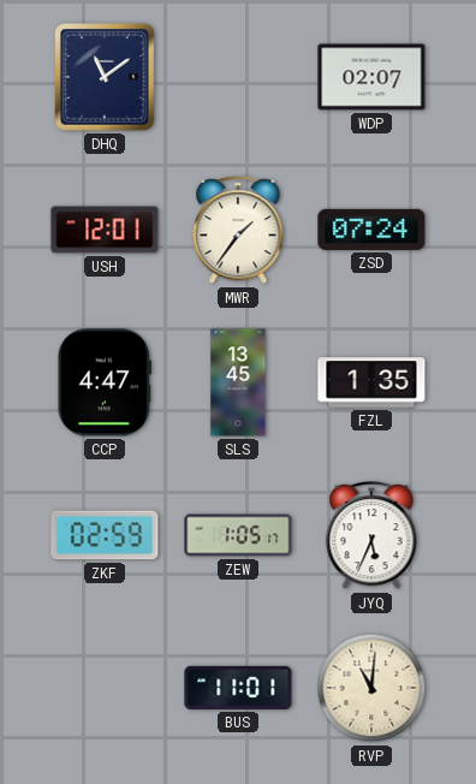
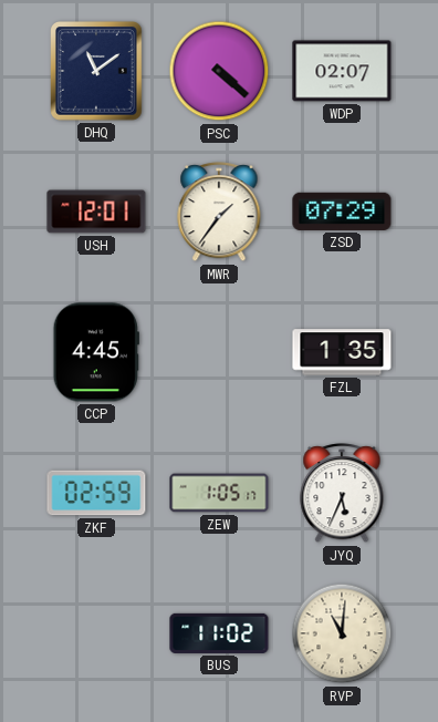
PSC: none -> 4:22 (219, 71)
ZSD: 07:24 -> 07:29 (342, 212)
CCP: 4:47 -> 4:45 (96, 352)
SLS: 13:45 -> none (238, 382)
BUS: 11:01 -> 11:02 (219, 633)
